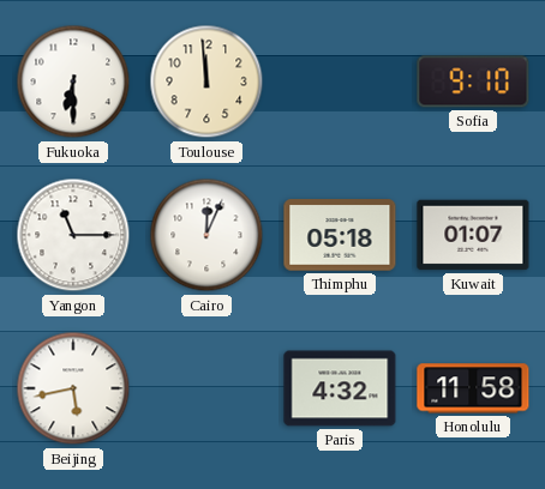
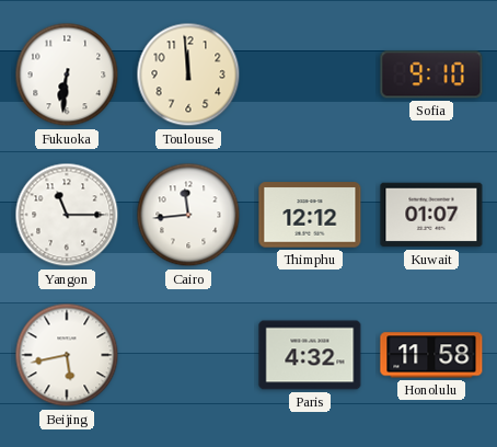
Fukuoka: 6:30 -> 6:31 (67, 74)
Cairo: 12:04 -> 11:44 (188, 215)
Thimphu: 05:18 -> 12:12 (310, 215)
